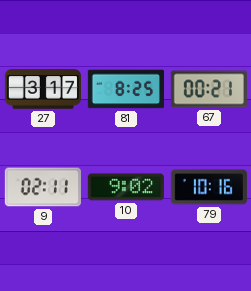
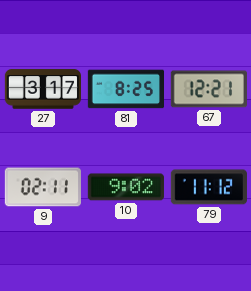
67: 00:21 -> 12:21 (209, 89)
79: 10:16 -> 11:12 (209, 187)
